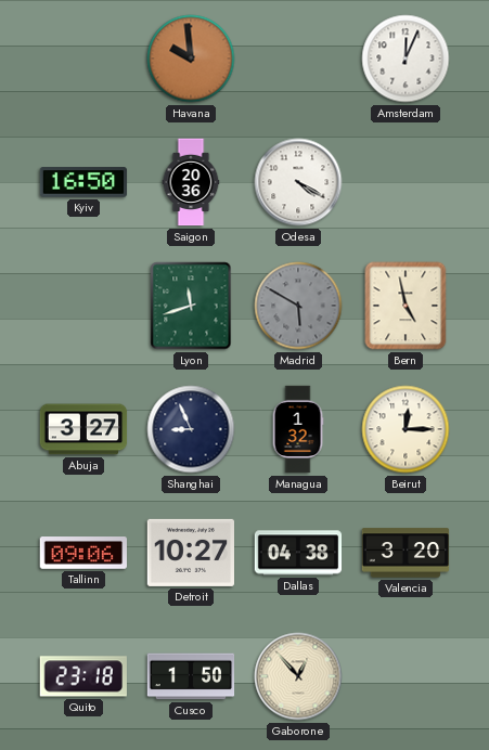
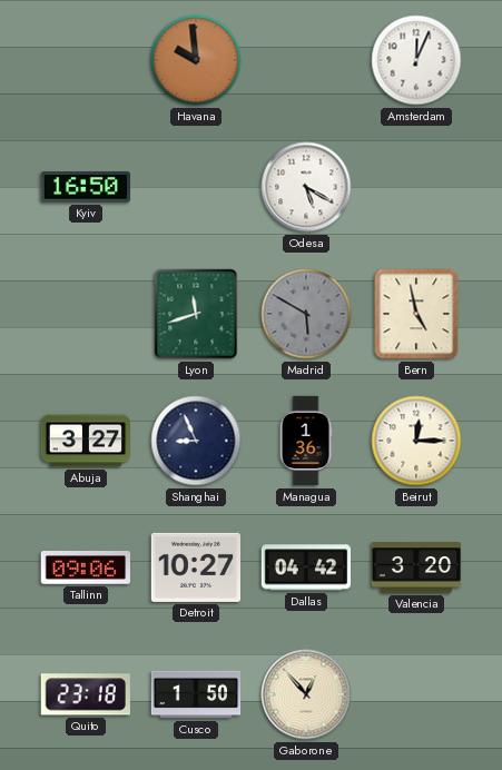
Saigon: 20:36 -> none (191, 182)
Odesa: 4:20 -> 5:20 (306, 187)
Managua: 1:32 -> 1:36 (306, 441)
Dallas: 04:38 -> 04:42 (306, 567)
